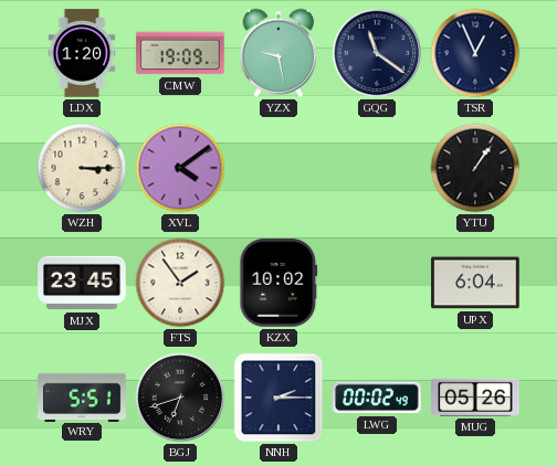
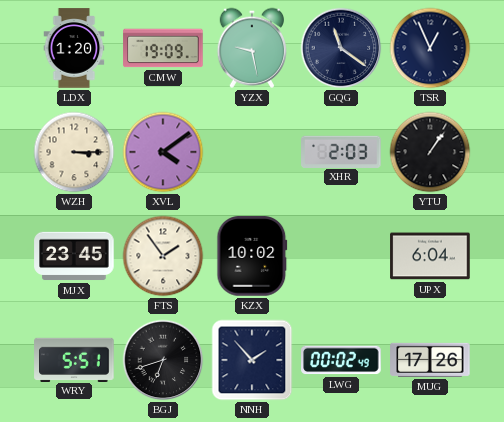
XHR: none -> 2:03 (341, 151)
NNH: 2:15 -> 1:53 (252, 360)
MUG: 05:26 -> 17:26 (430, 360)
